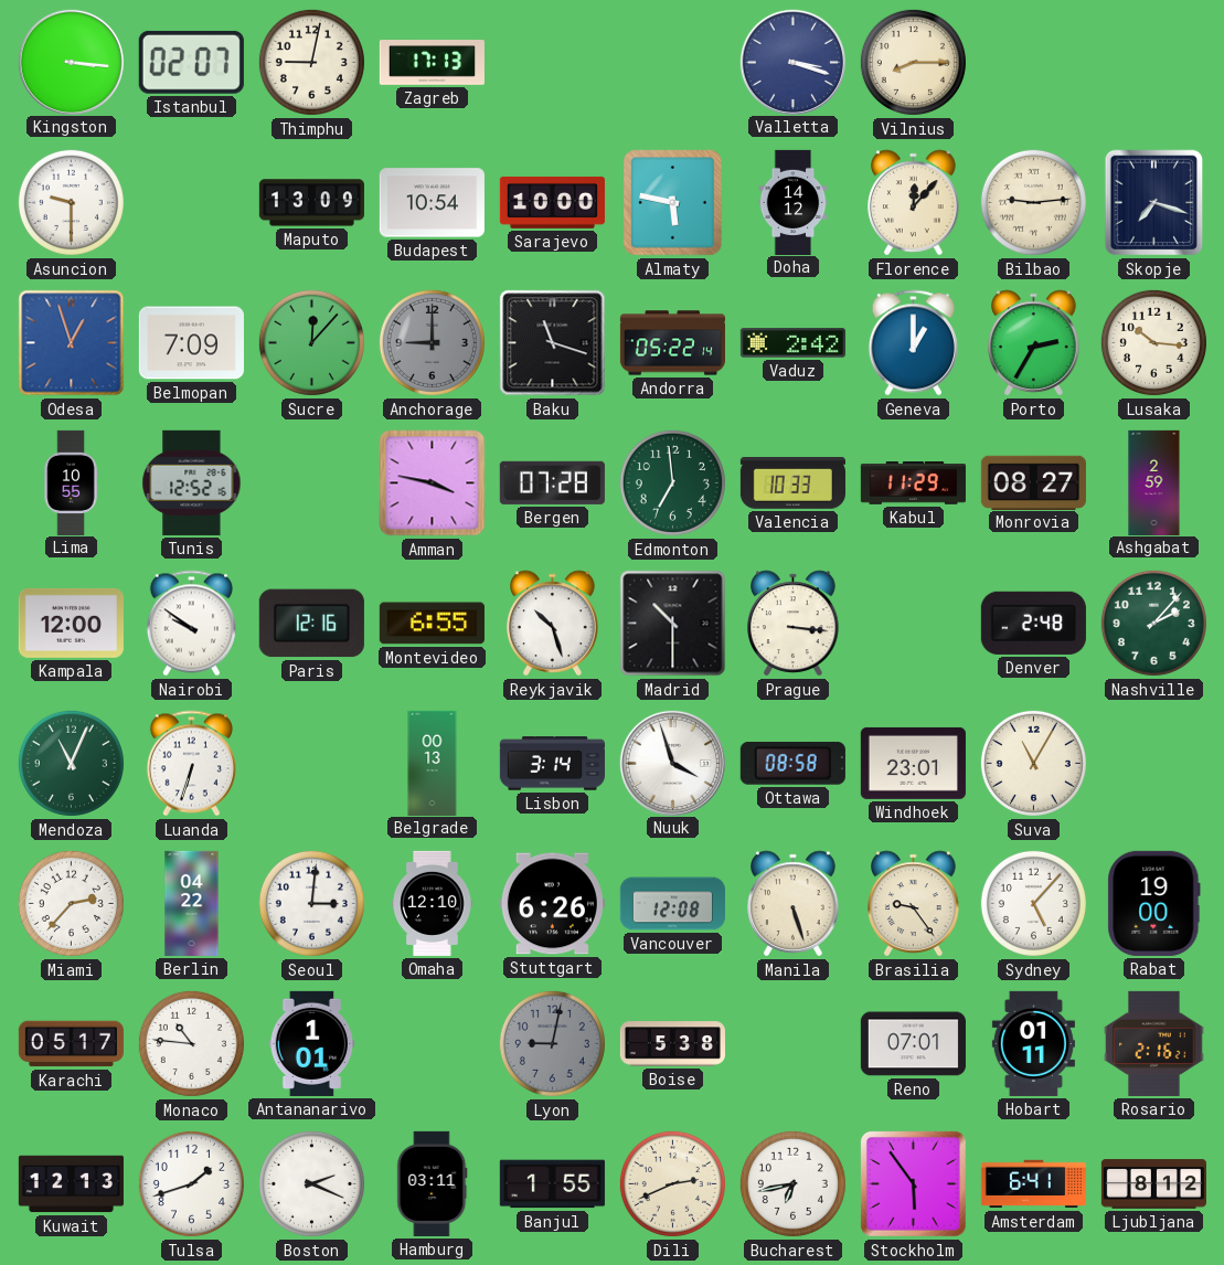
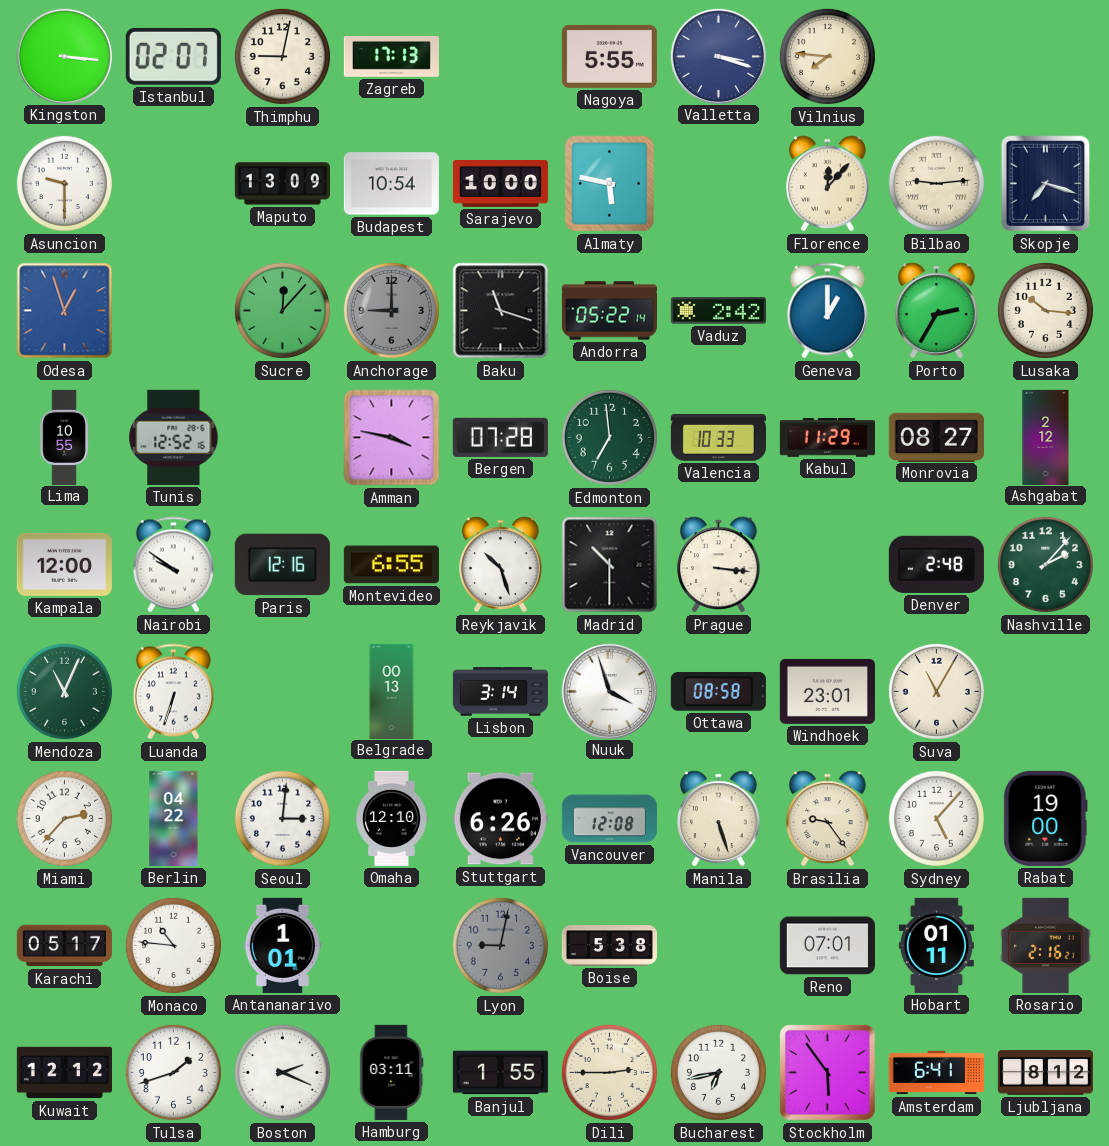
Nagoya: none -> 5:55 (609, 56)
Vilnius: 8:15 -> 7:46 (827, 56)
Doha: 14:12 -> none (794, 202)
Belmopan: 7:09 -> none (191, 343)
Ashgabat: 2:59 -> 2:12 (1046, 437)
Kuwait: 12:13 -> 12:12 (64, 1073)
Dili: 2:41 -> 2:45 (609, 1072)
